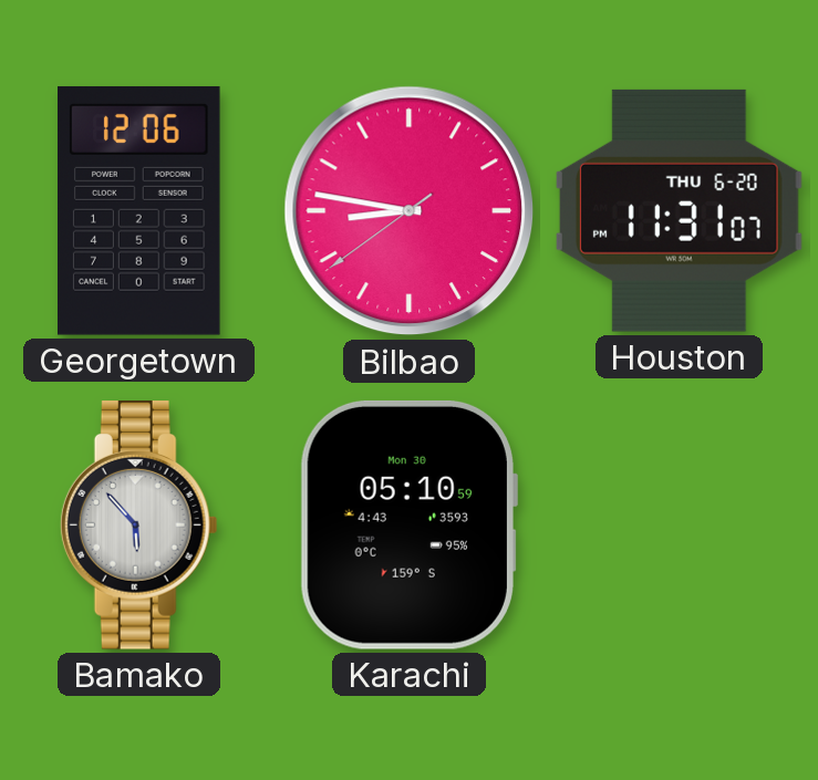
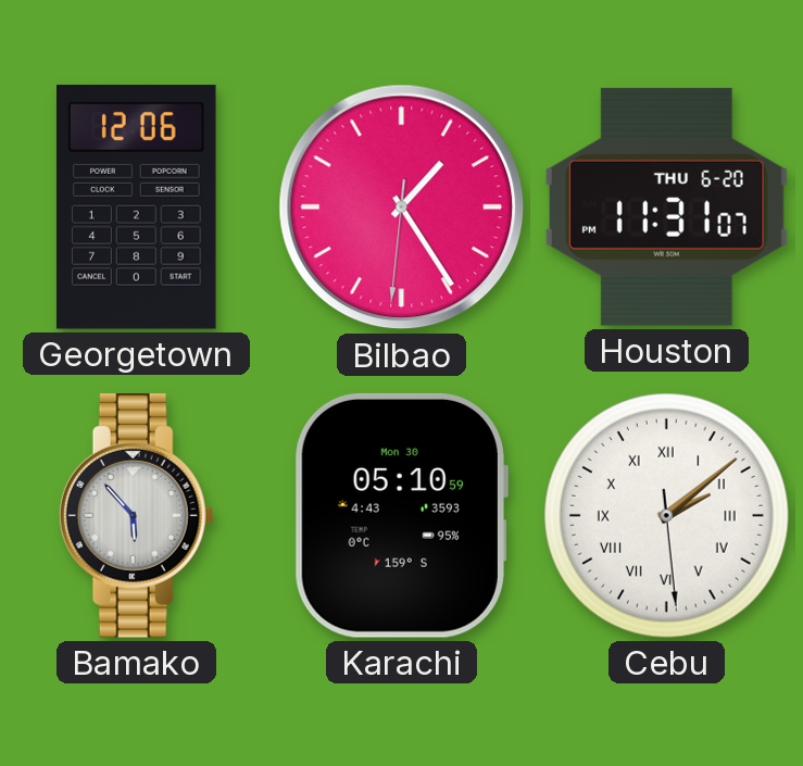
Bilbao: 8:46 -> 1:24 (402, 208)
Cebu: none -> 2:08 (667, 516)
